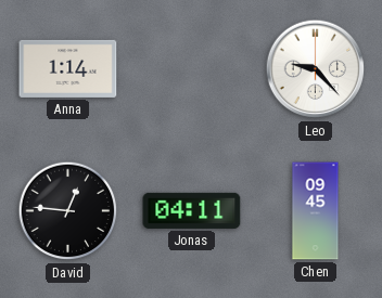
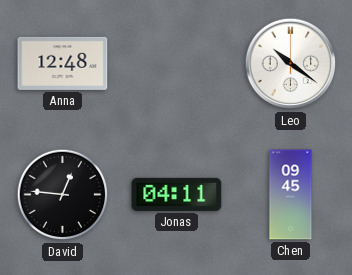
Anna: 1:14 -> 12:48 (63, 63)
Leo: 9:23 -> 10:21 (291, 64)
